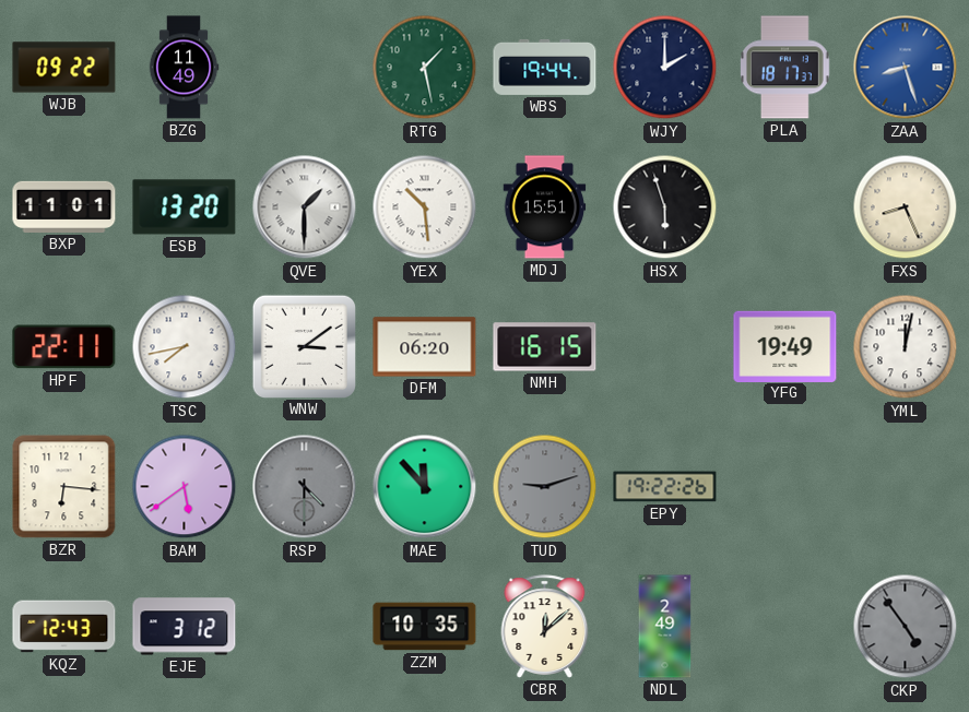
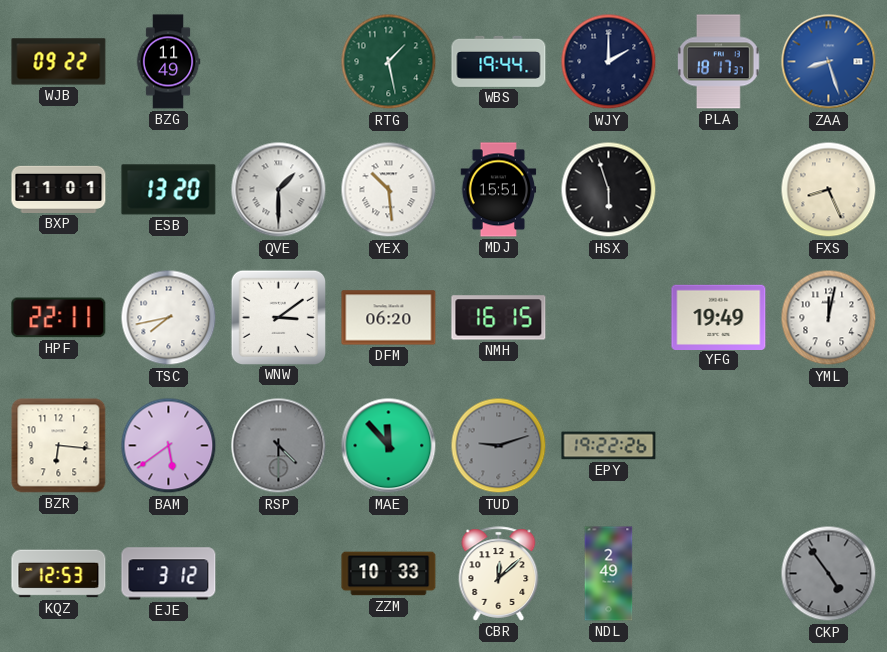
KQZ: 12:43 -> 12:53 (59, 574)
ZZM: 10:35 -> 10:33 (389, 574)
